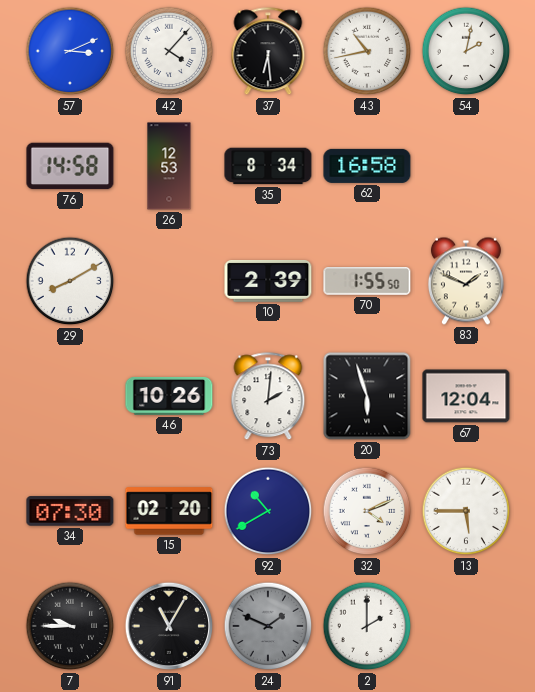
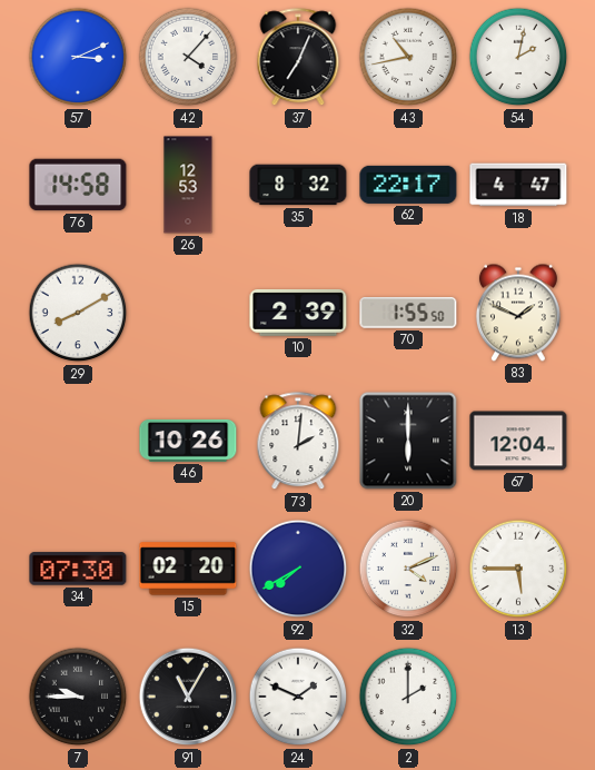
37: 6:29 -> 7:04 (298, 58)
35: 8:34 -> 8:32 (298, 185)
62: 16:58 -> 22:17 (408, 185)
18: none -> 4:47 (518, 185)
20: 5:57 -> 6:00 (408, 441)
92: 10:40 -> 7:40 (298, 569)
24 dial: grey -> white (298, 697)
